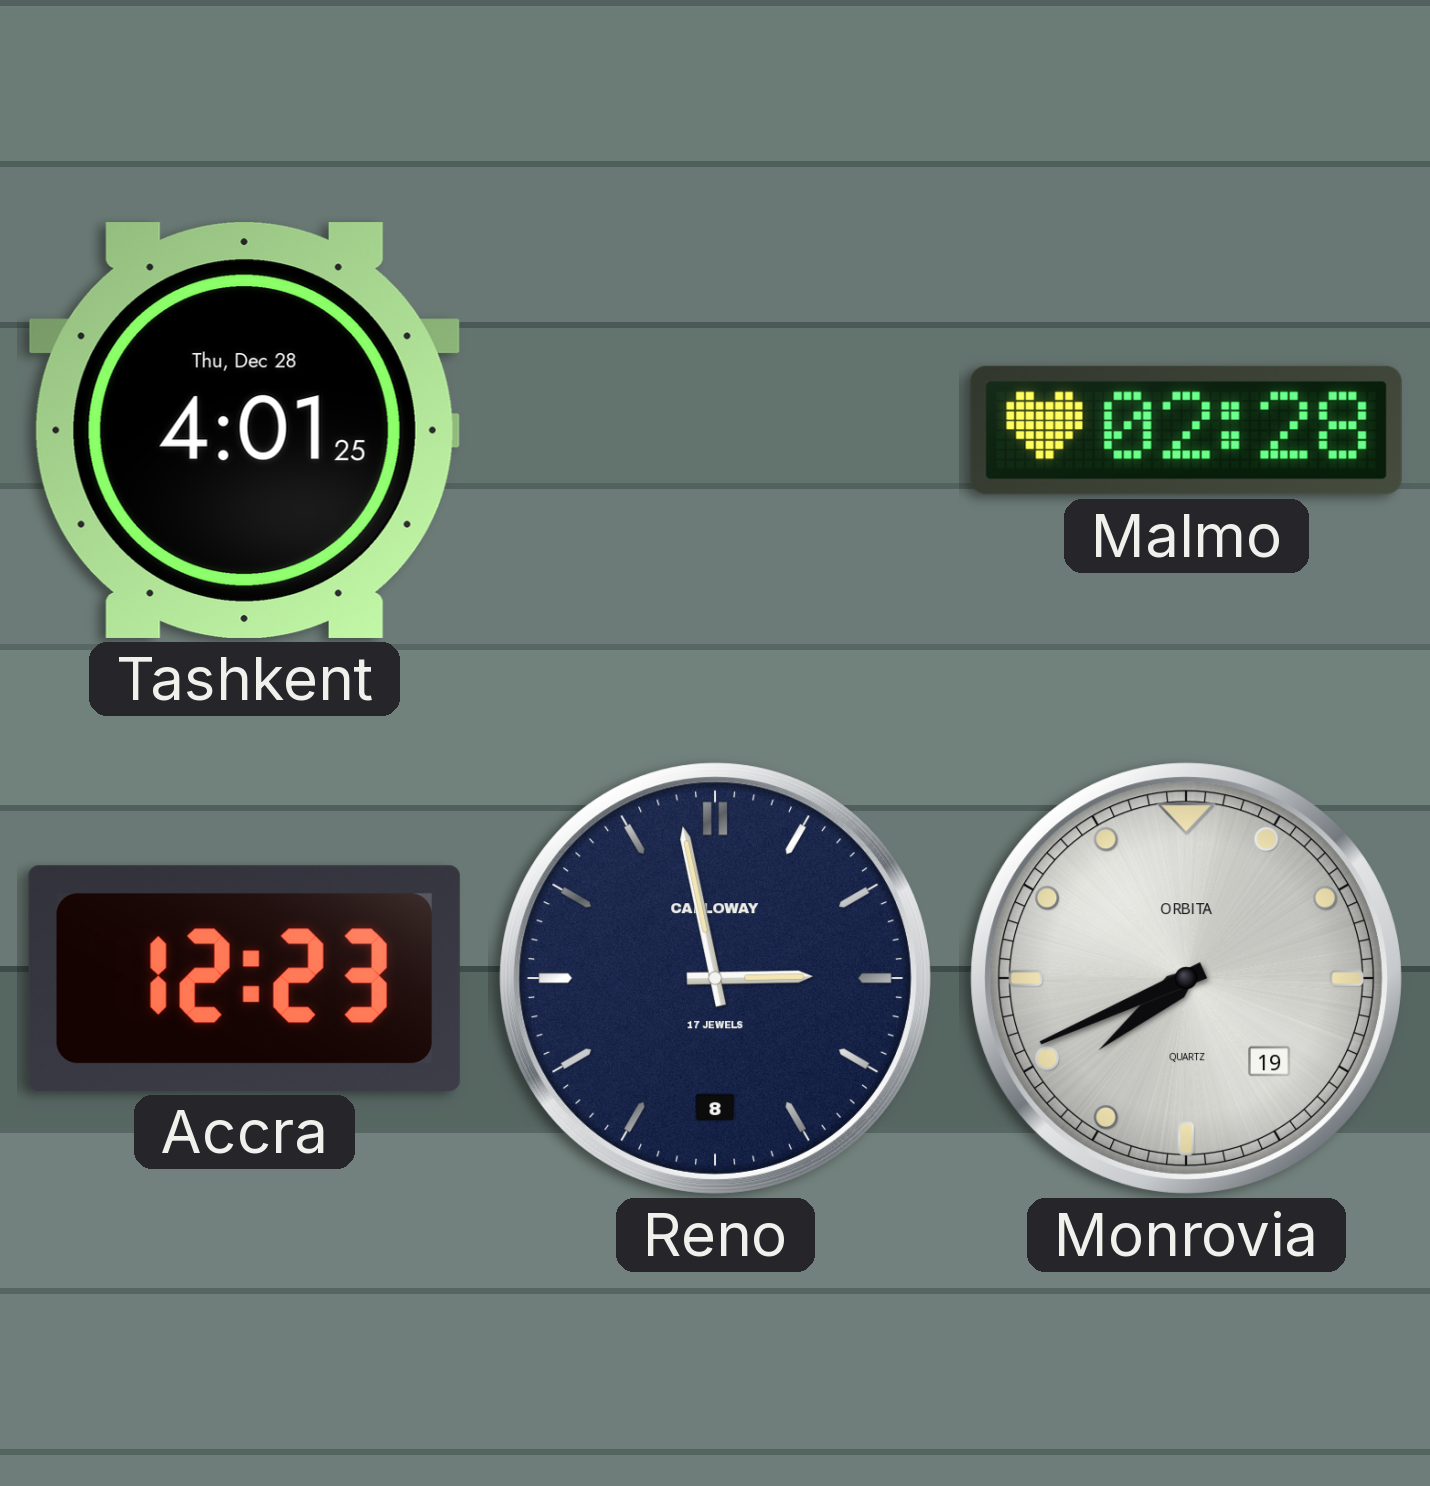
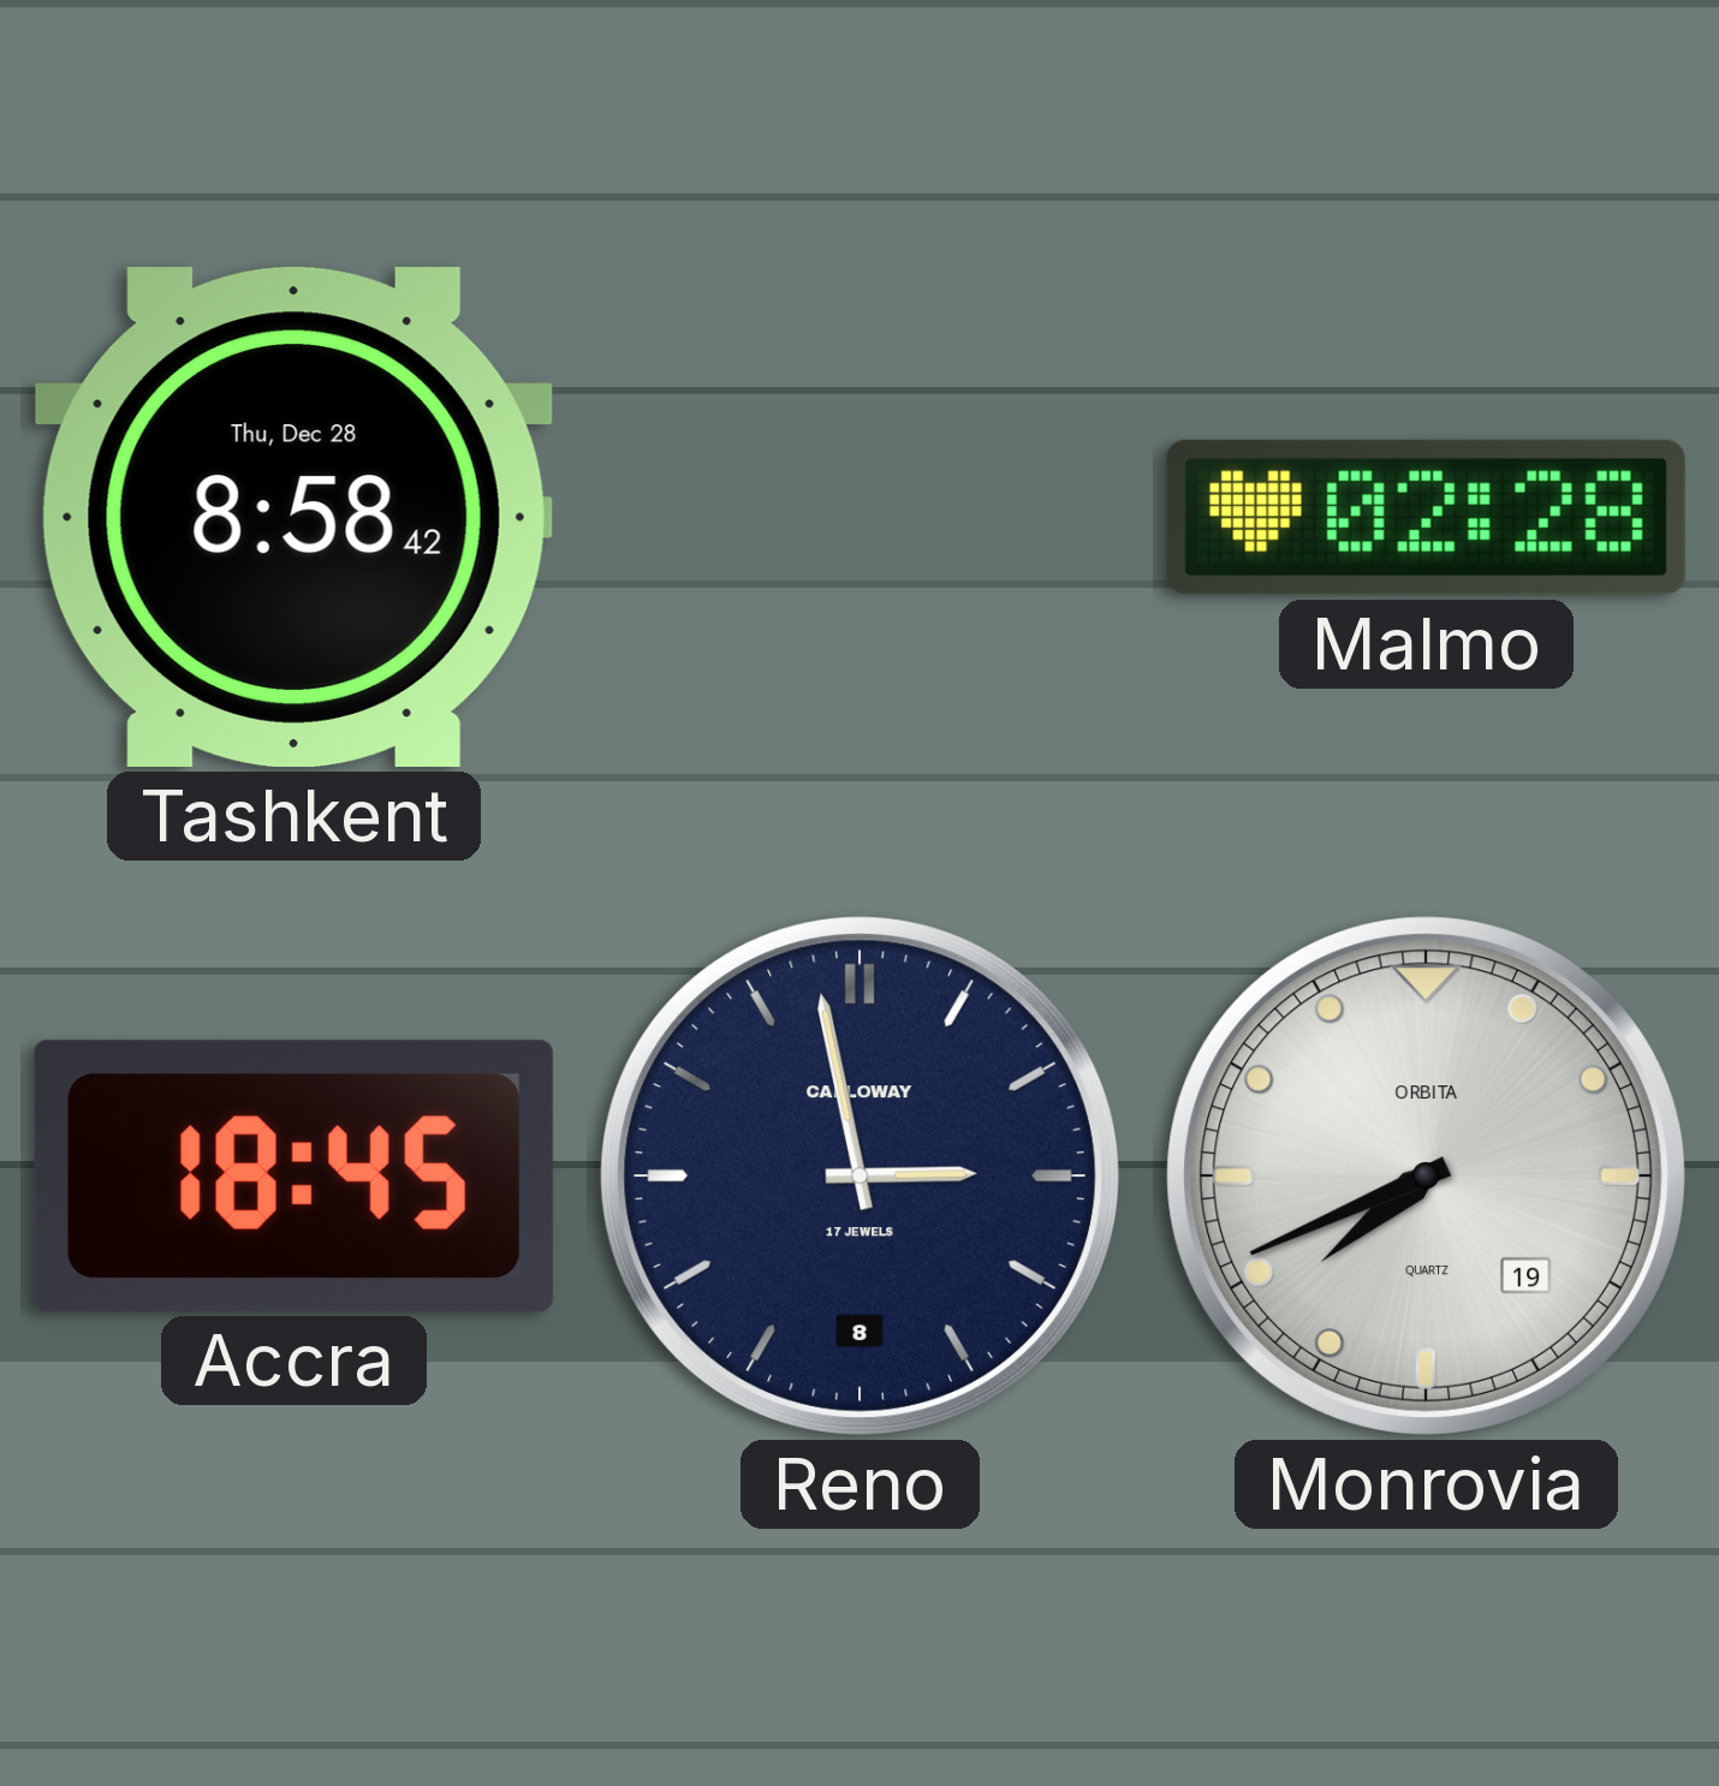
Tashkent: 4:01 -> 8:58 (293, 517)
Accra: 12:23 -> 18:45 (293, 1175)
